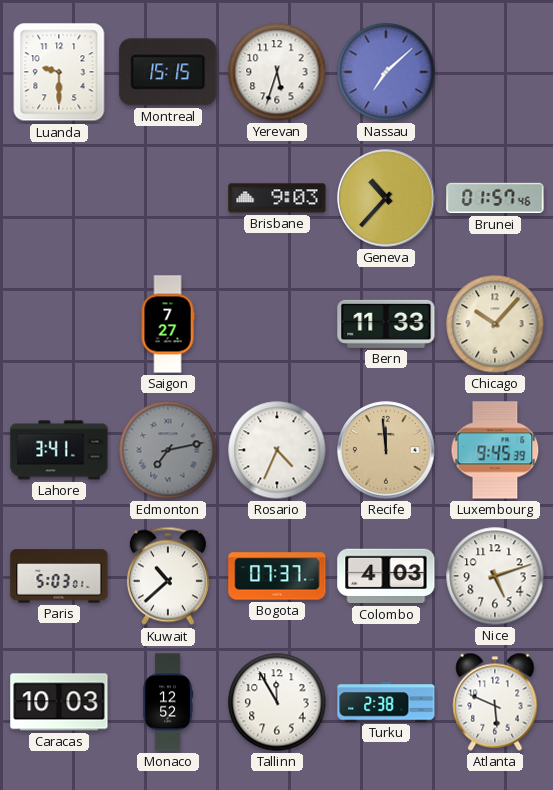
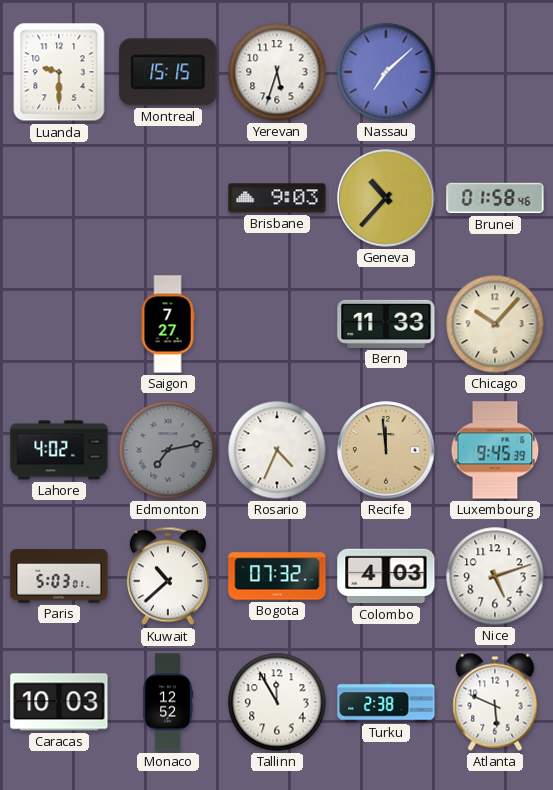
Brunei: 01:57 -> 01:58 (495, 198)
Lahore: 3:41 -> 4:02 (59, 450)
Bogota: 07:37 -> 07:32 (277, 576)
